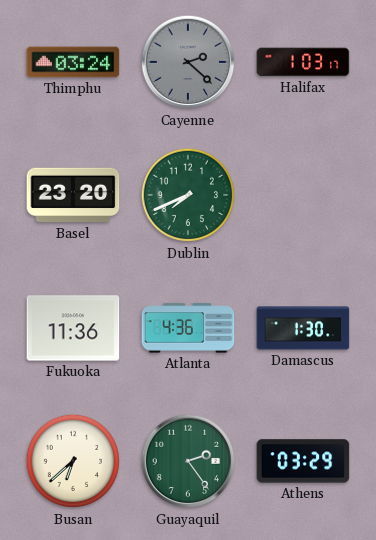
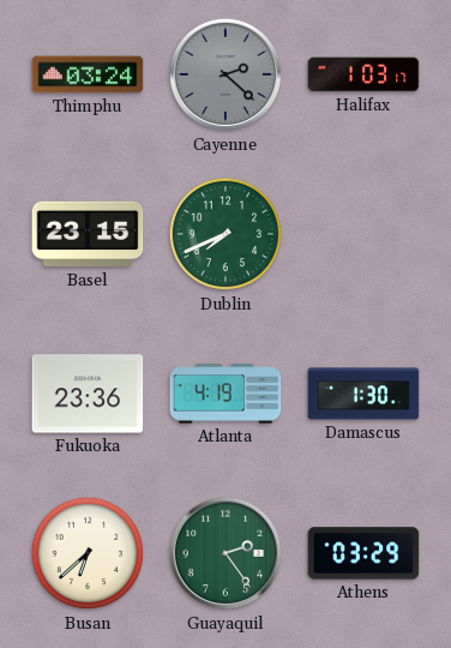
Basel: 23:20 -> 23:15 (88, 234)
Fukuoka: 11:36 -> 23:36 (88, 394)
Atlanta: 4:36 -> 4:19 (225, 394)
